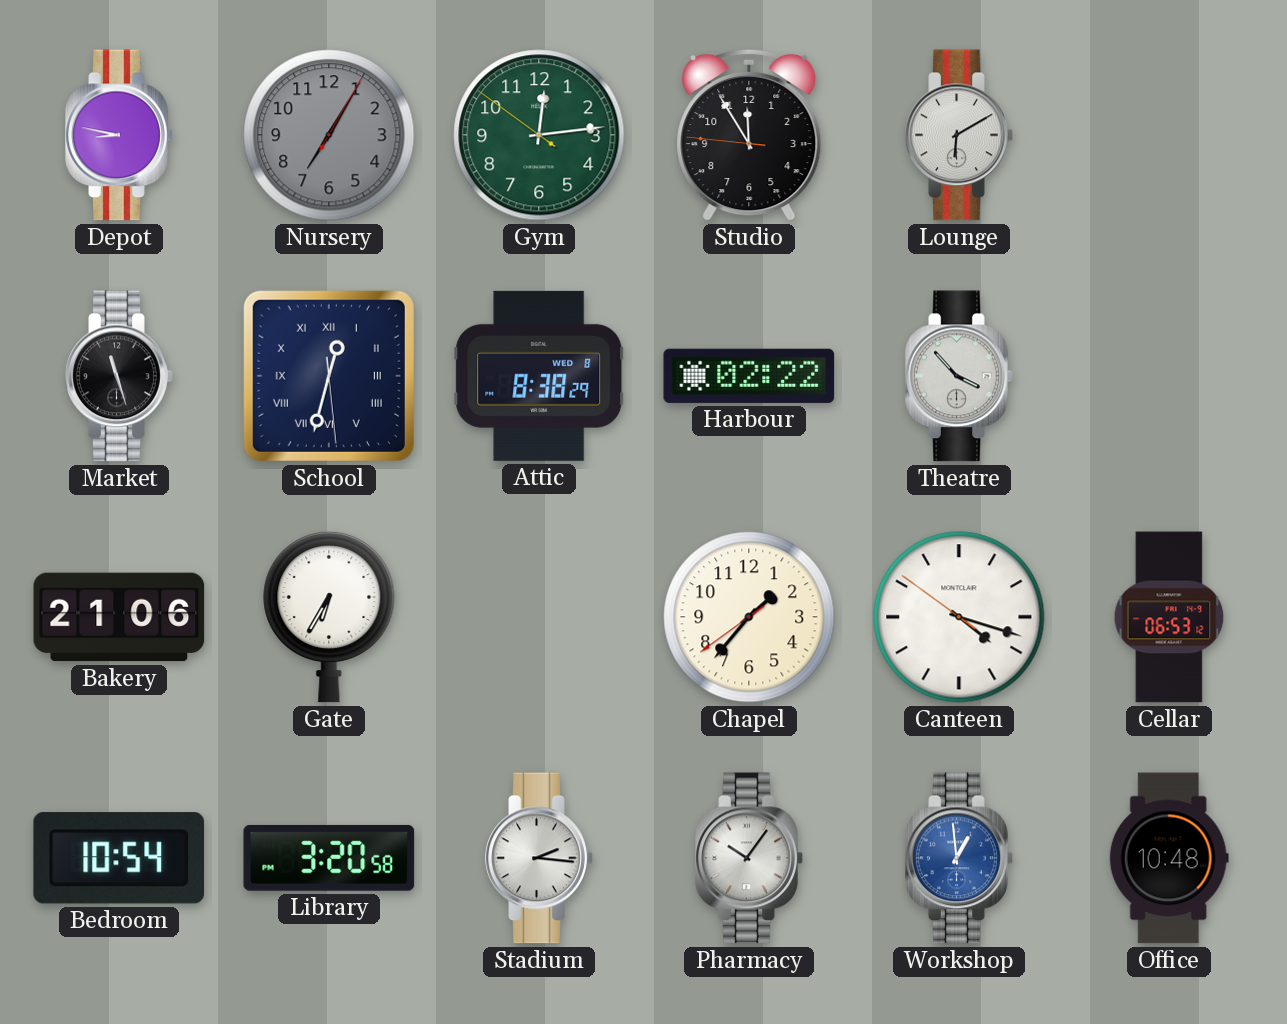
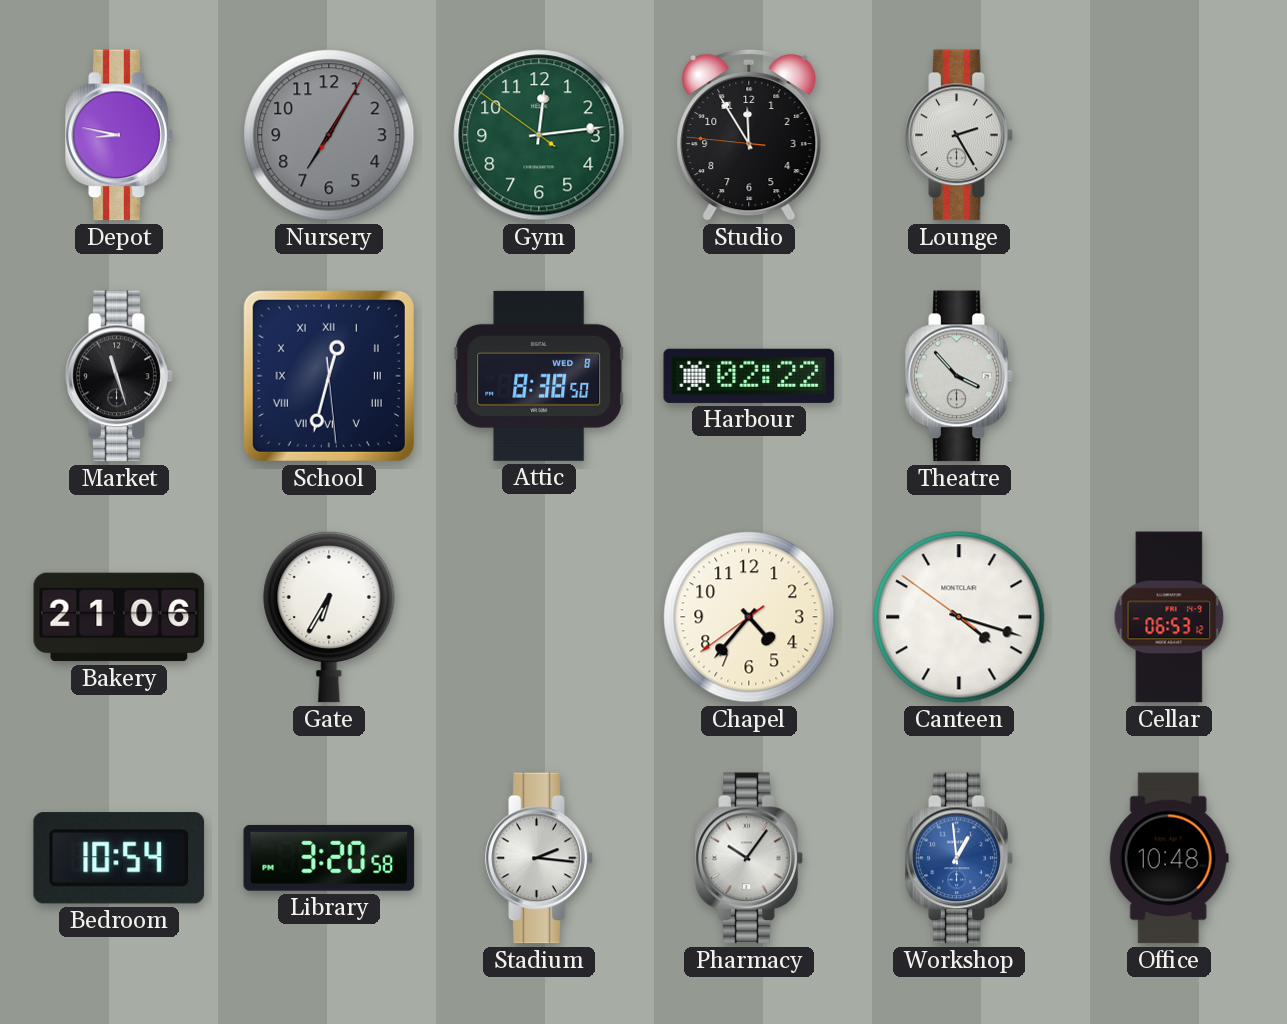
Lounge: 6:10 -> 2:25 (959, 135)
Attic: 8:38:29 -> 8:38:50 (539, 376)
Chapel: 1:36 -> 4:36 (749, 617)
